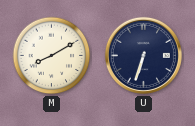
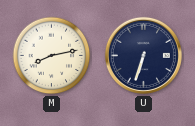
M: 8:10 -> 8:13 (52, 56)
